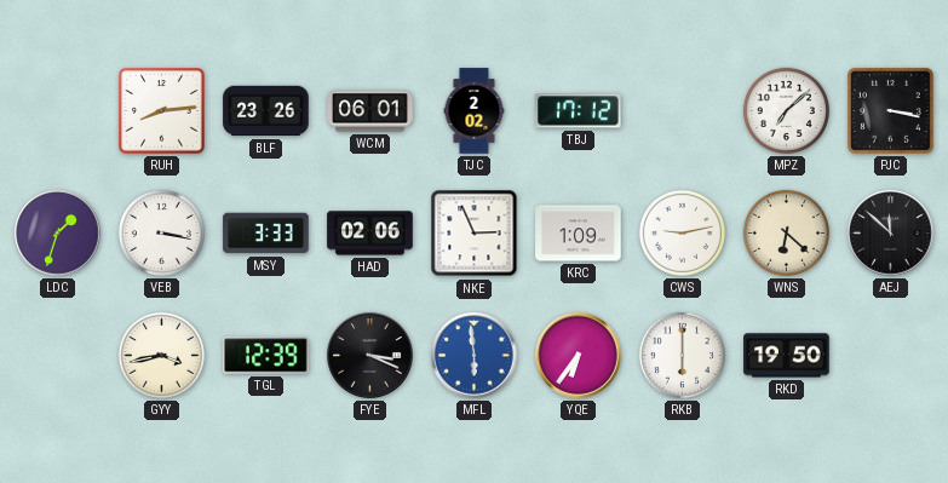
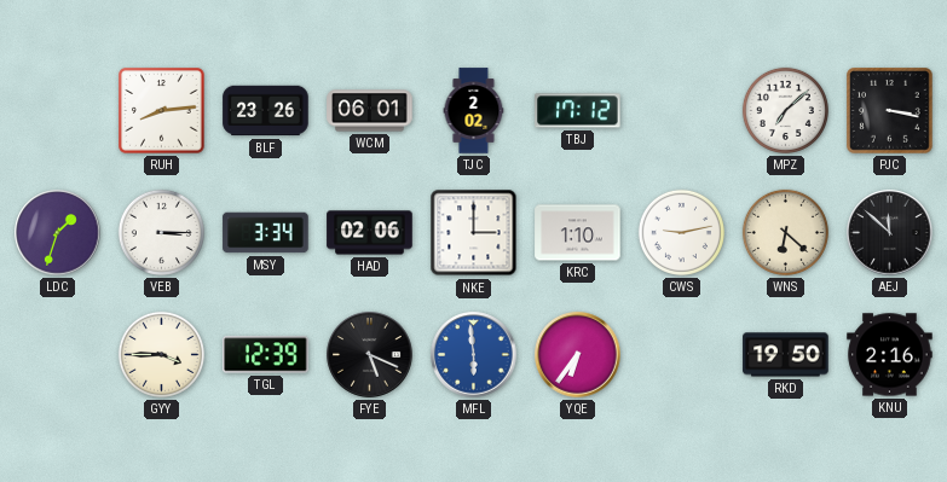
VEB: 3:17 -> 3:15 (161, 232)
MSY: 3:33 -> 3:34 (266, 233)
NKE: 2:56 -> 3:00 (474, 233)
KRC: 1:09 -> 1:10 (578, 233)
GYY: 3:43 -> 3:45 (161, 354)
FYE: 3:19 -> 5:19 (370, 355)
RKB: 6:00 -> none (682, 355)
KNU: none -> 2:16 (890, 355)
